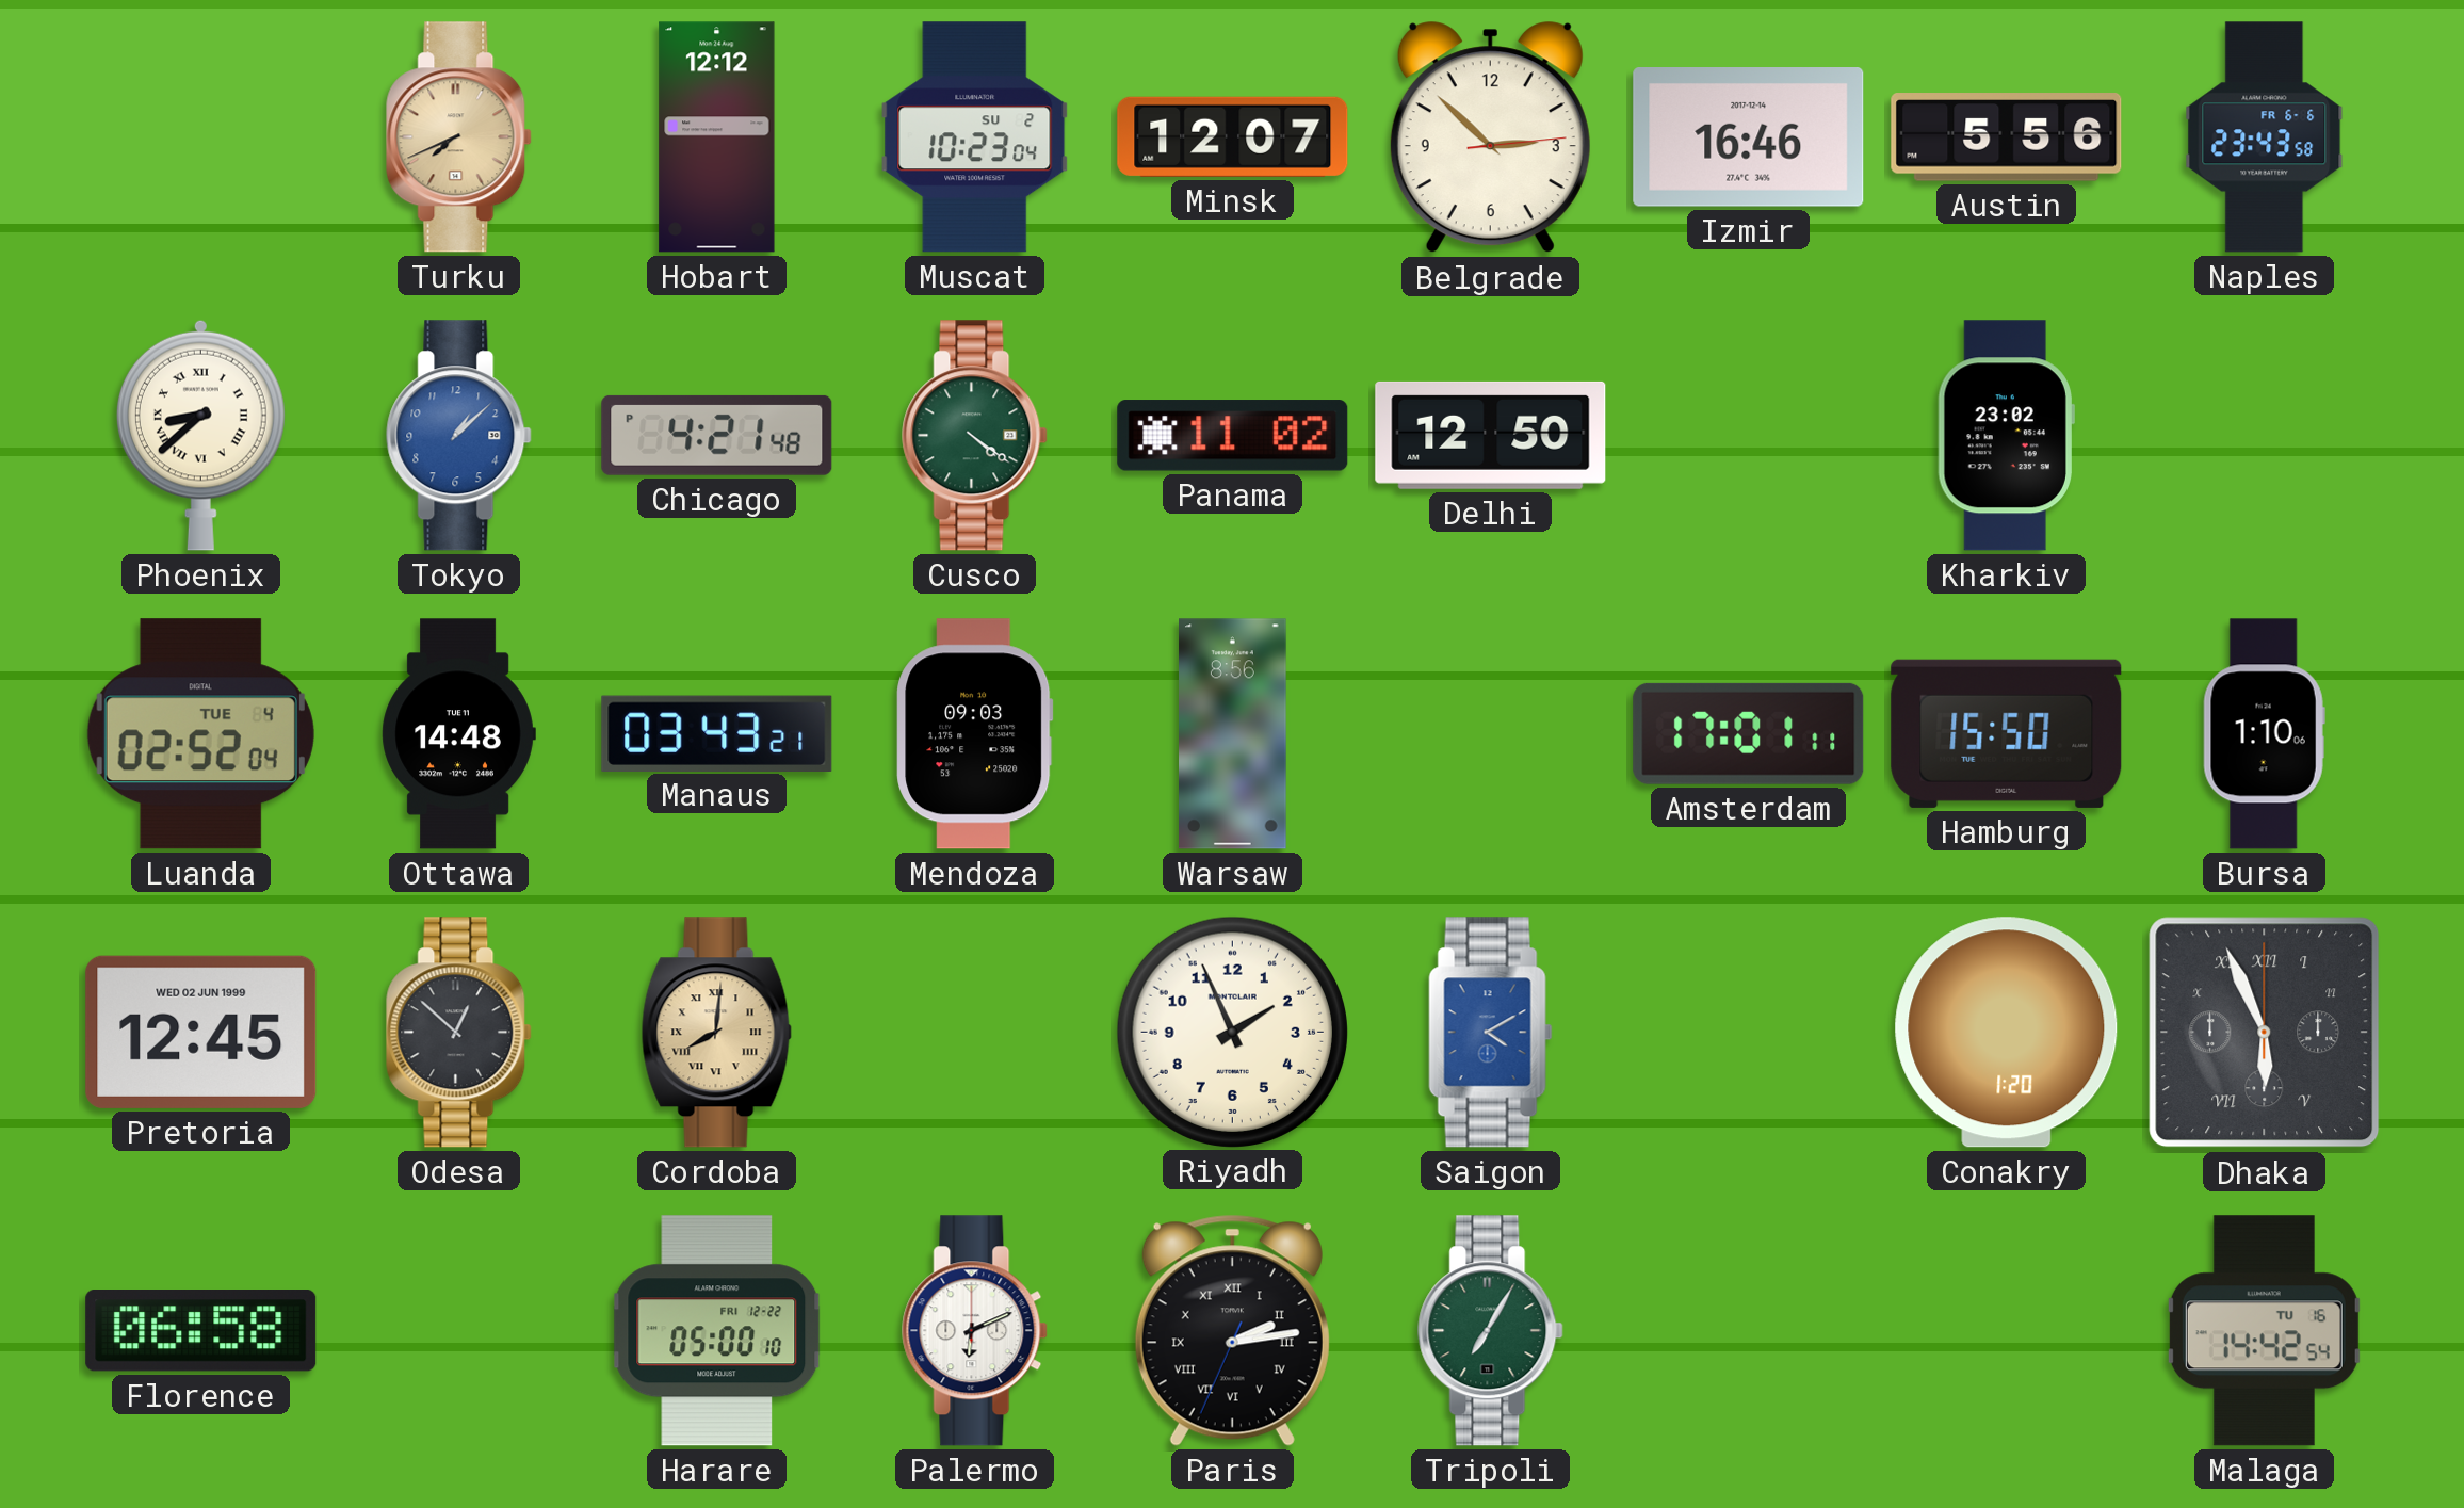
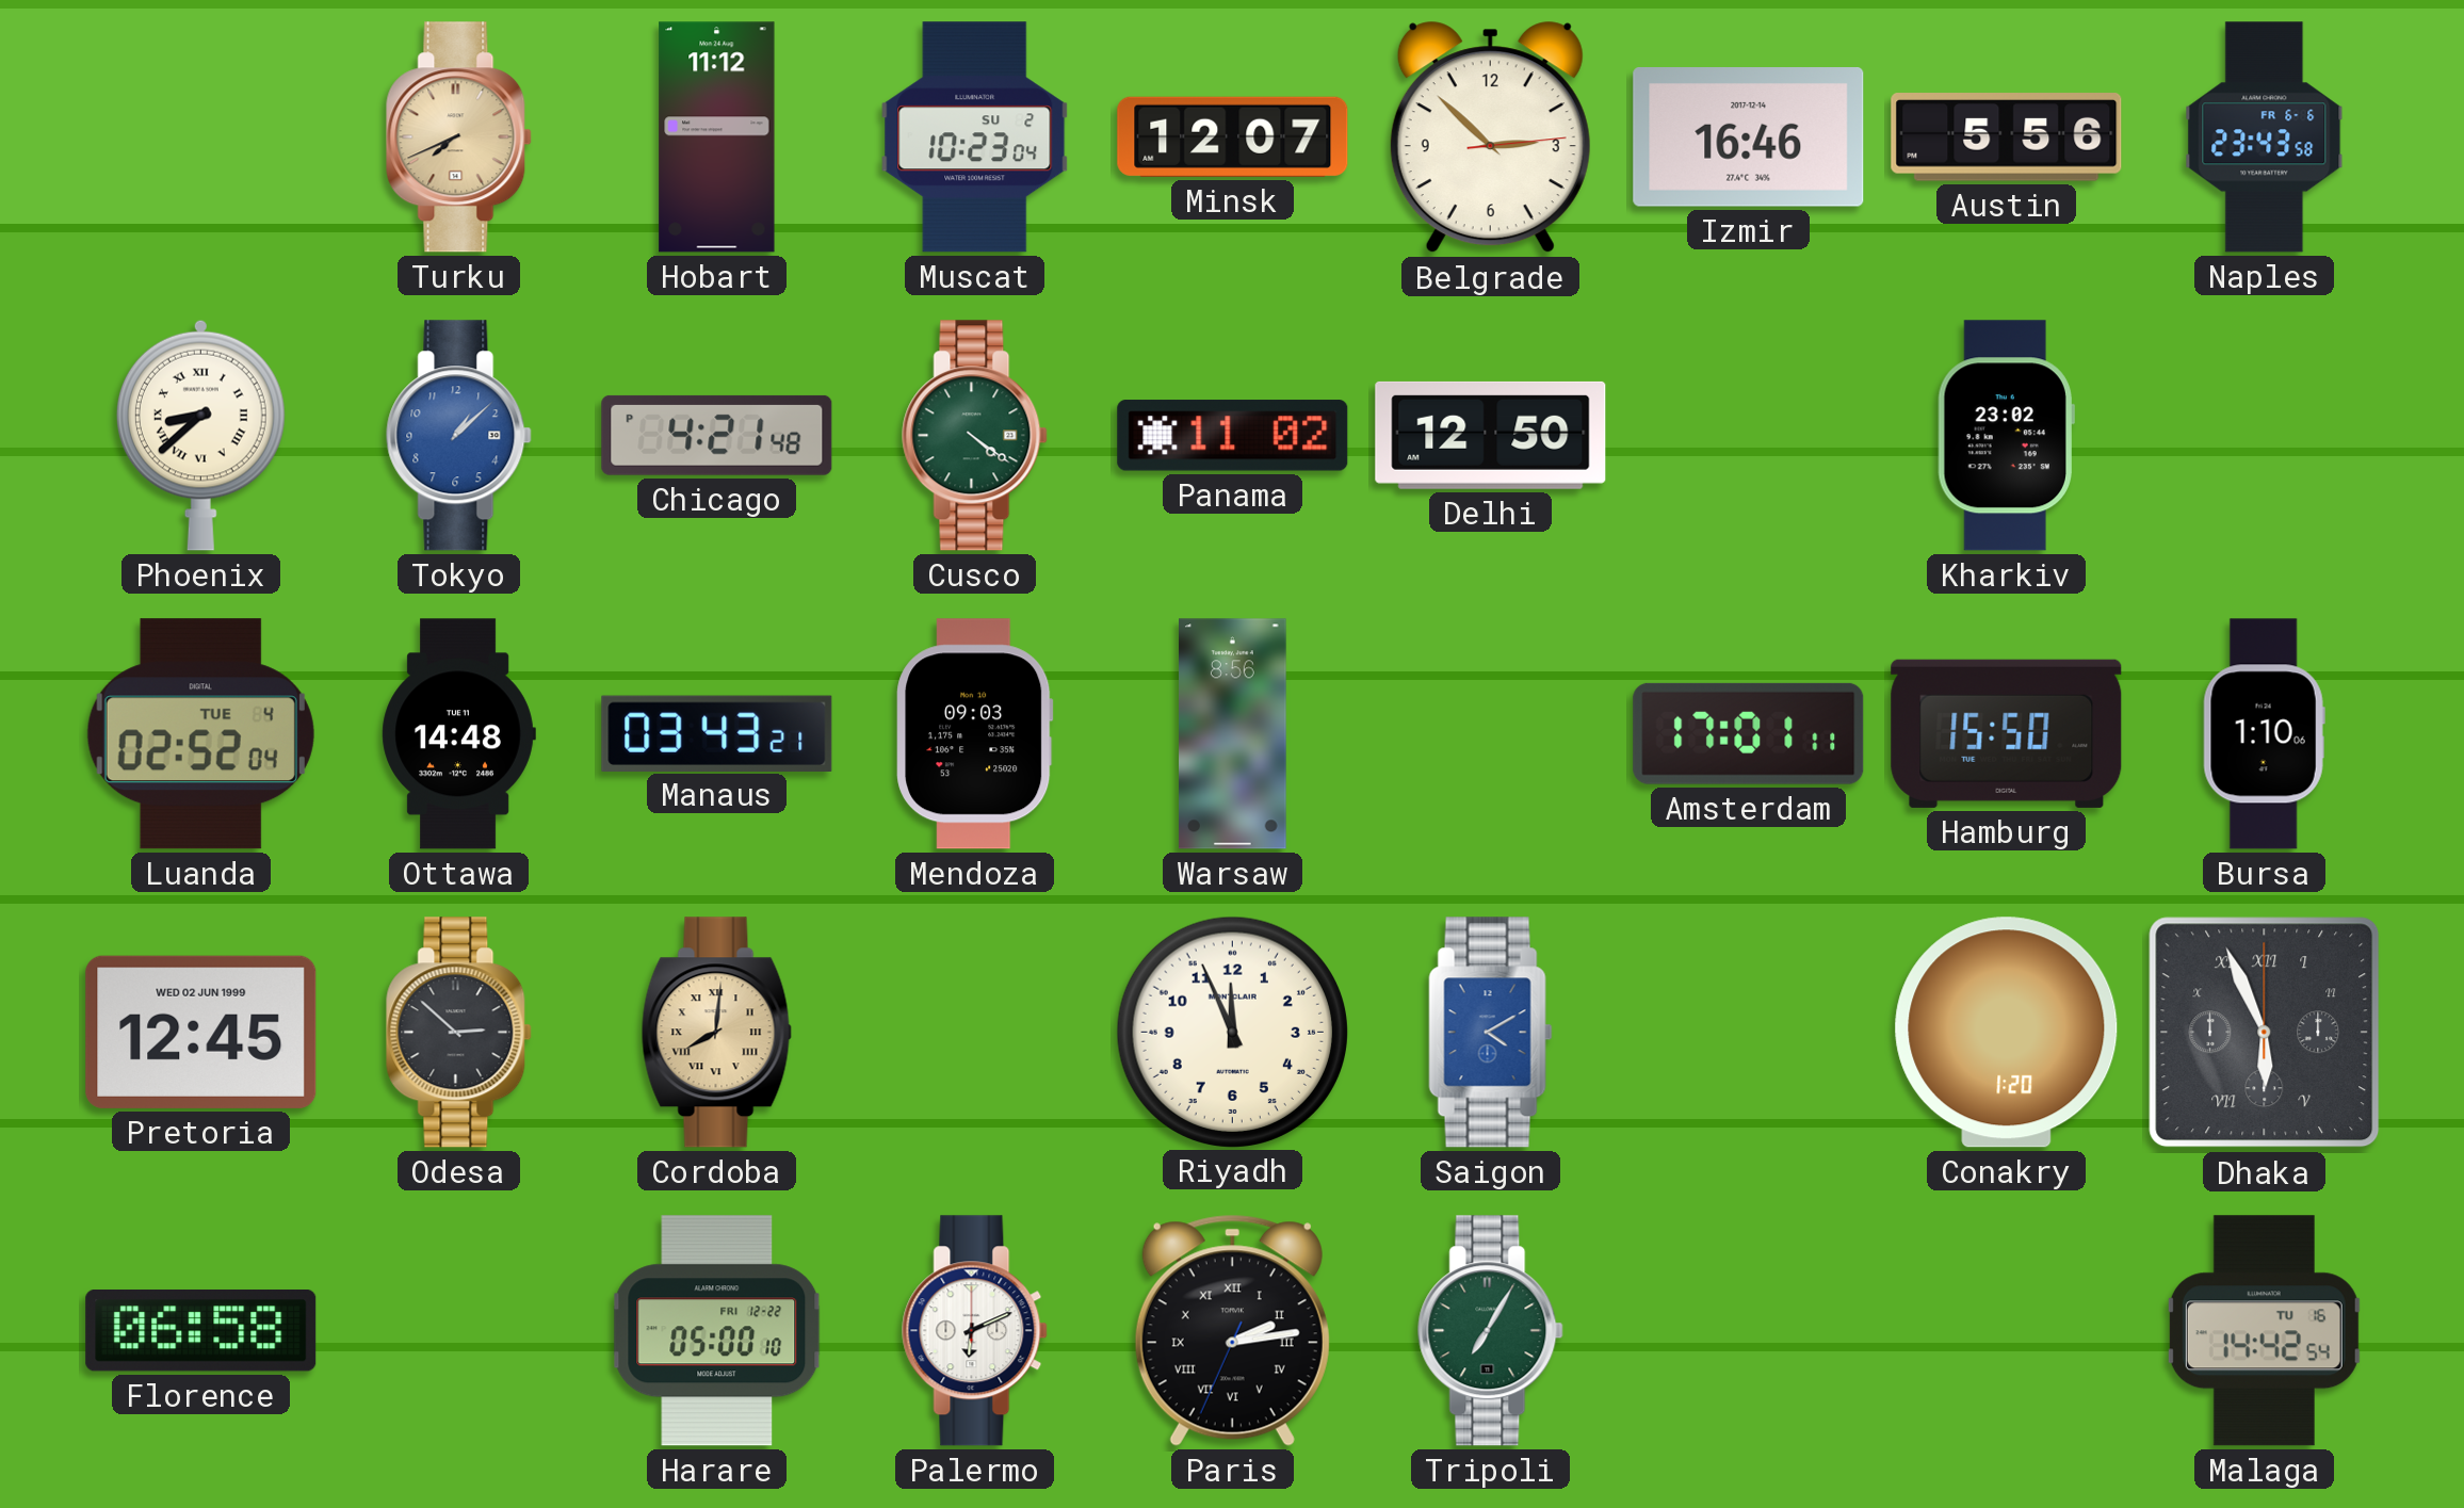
Hobart: 12:12 -> 11:12 (717, 137)
Odesa: 12:52 -> 2:52 (459, 1033)
Riyadh: 1:56 -> 11:56 (1232, 1032)
